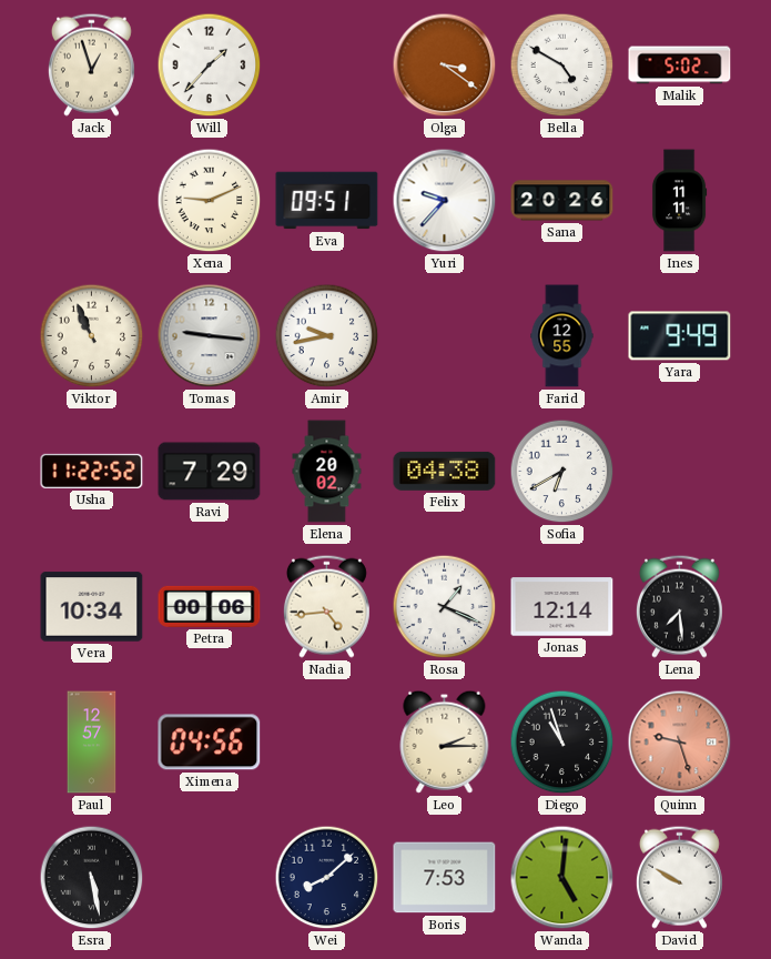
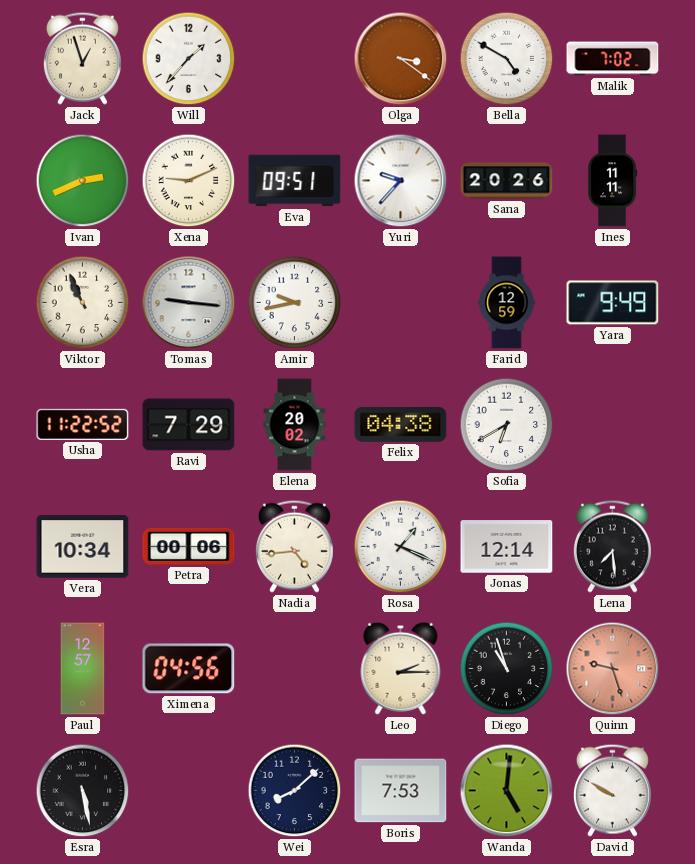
Malik: 5:02 -> 7:02 (613, 59)
Ivan: none -> 2:41 (83, 181)
Farid: 12:55 -> 12:59 (507, 303)
